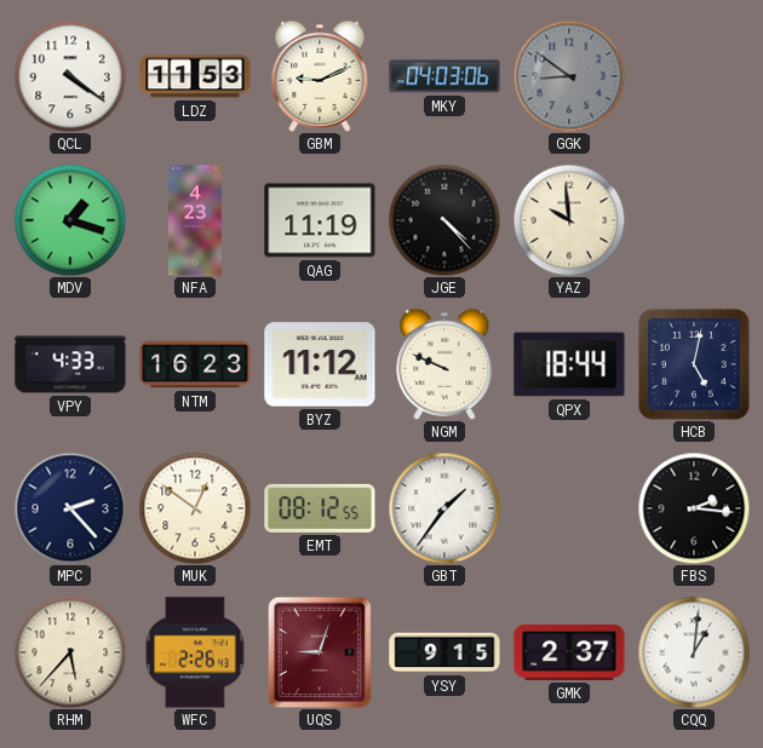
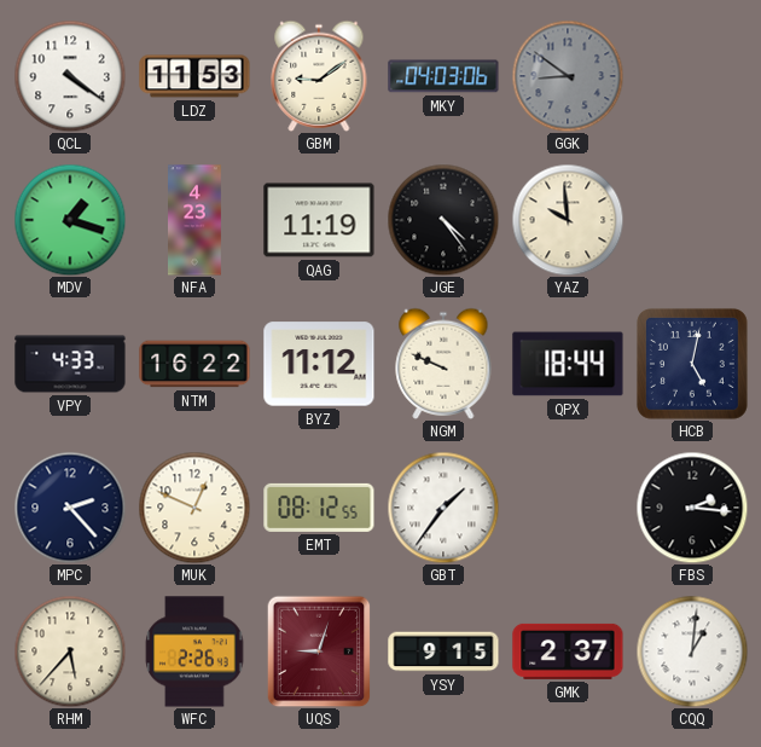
GBM: 9:11 -> 9:09 (319, 76)
JGE: 4:23 -> 4:24 (443, 220)
NTM: 16:23 -> 16:22 (194, 364)
MUK: 12:51 -> 12:49 (194, 508)
